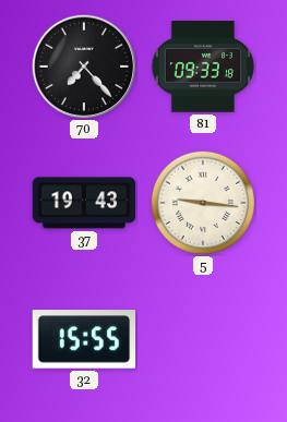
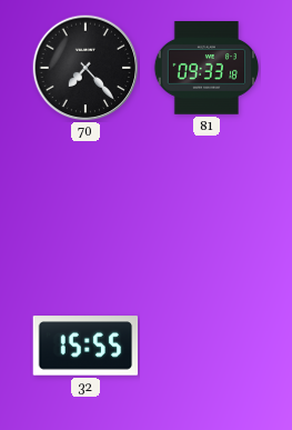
37: 19:43 -> none (84, 203)
5: 9:16 -> none (202, 202)
